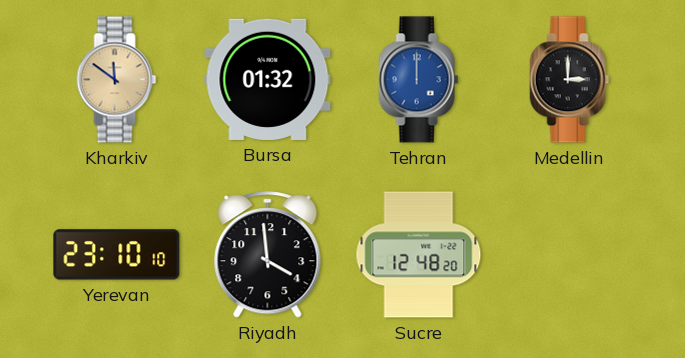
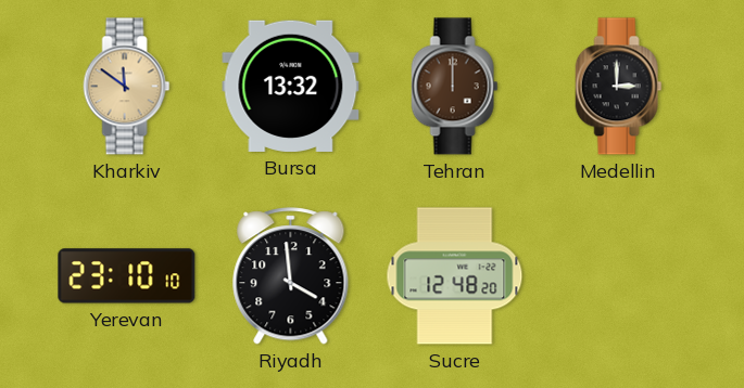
Bursa: 01:32 -> 13:32 (291, 86)
Tehran dial: blue -> brown (455, 87)
